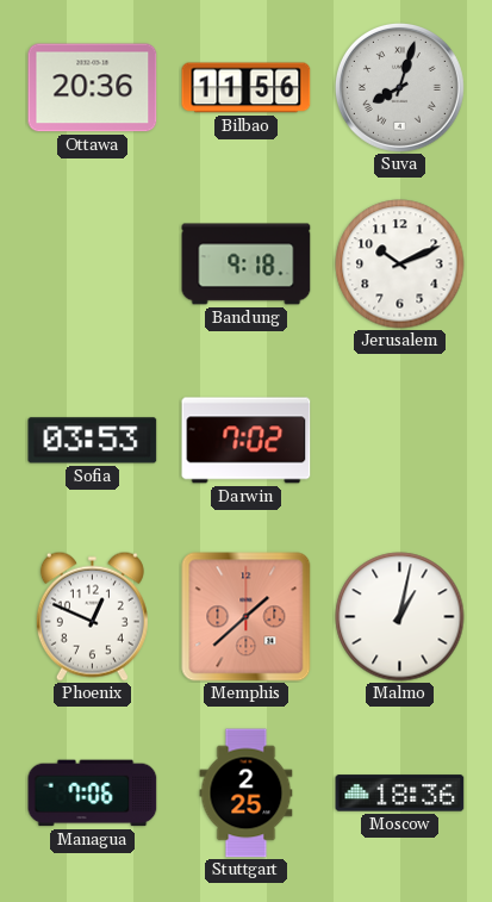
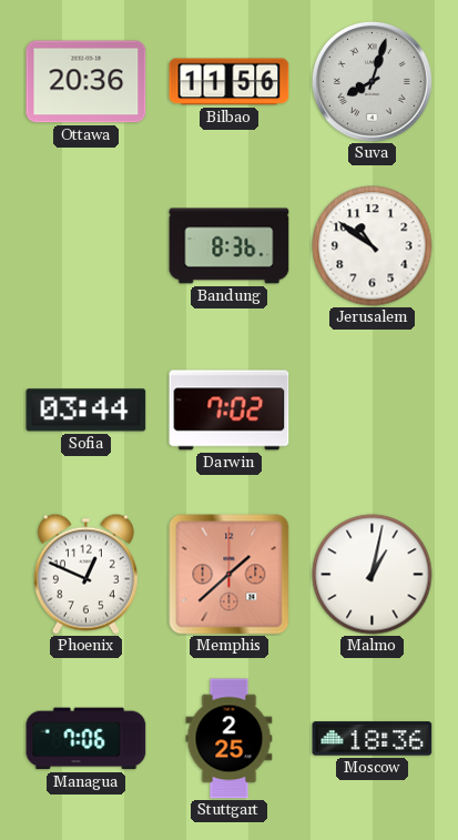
Bandung: 9:18 -> 8:36 (230, 246)
Jerusalem: 10:11 -> 10:51 (373, 246)
Sofia: 03:53 -> 03:44 (86, 411)
